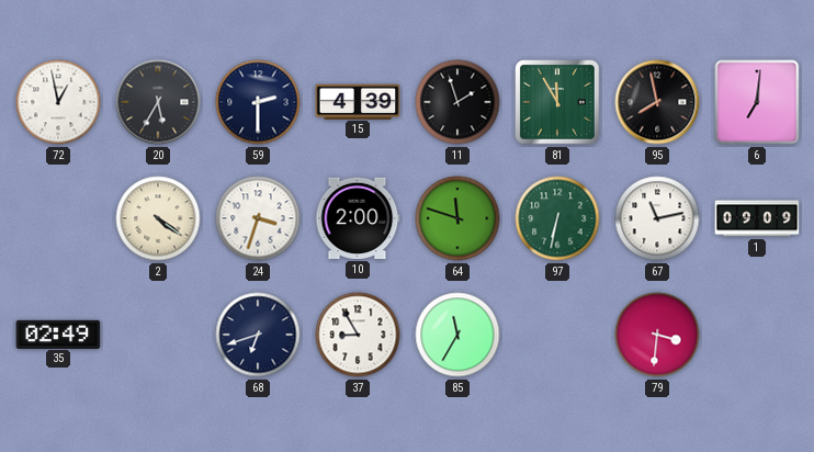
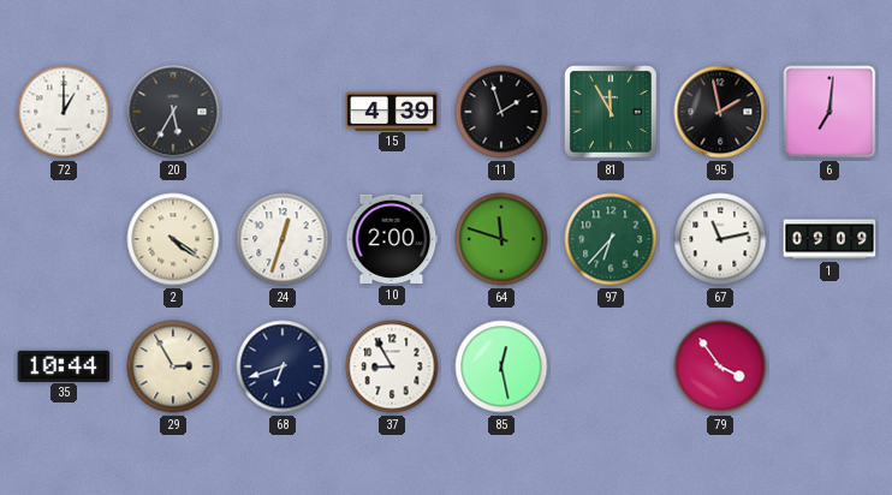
72: 12:58 -> 1:00 (64, 112)
59: 2:30 -> none (258, 102)
95: 7:58 -> 1:58 (720, 112)
24: 3:33 -> 12:33 (283, 239)
97: 6:32 -> 6:37 (611, 239)
35: 02:49 -> 10:44 (64, 365)
29: none -> 2:55 (173, 366)
85: 11:35 -> 12:28 (501, 366)
79: 3:31 -> 3:54 (720, 366)
